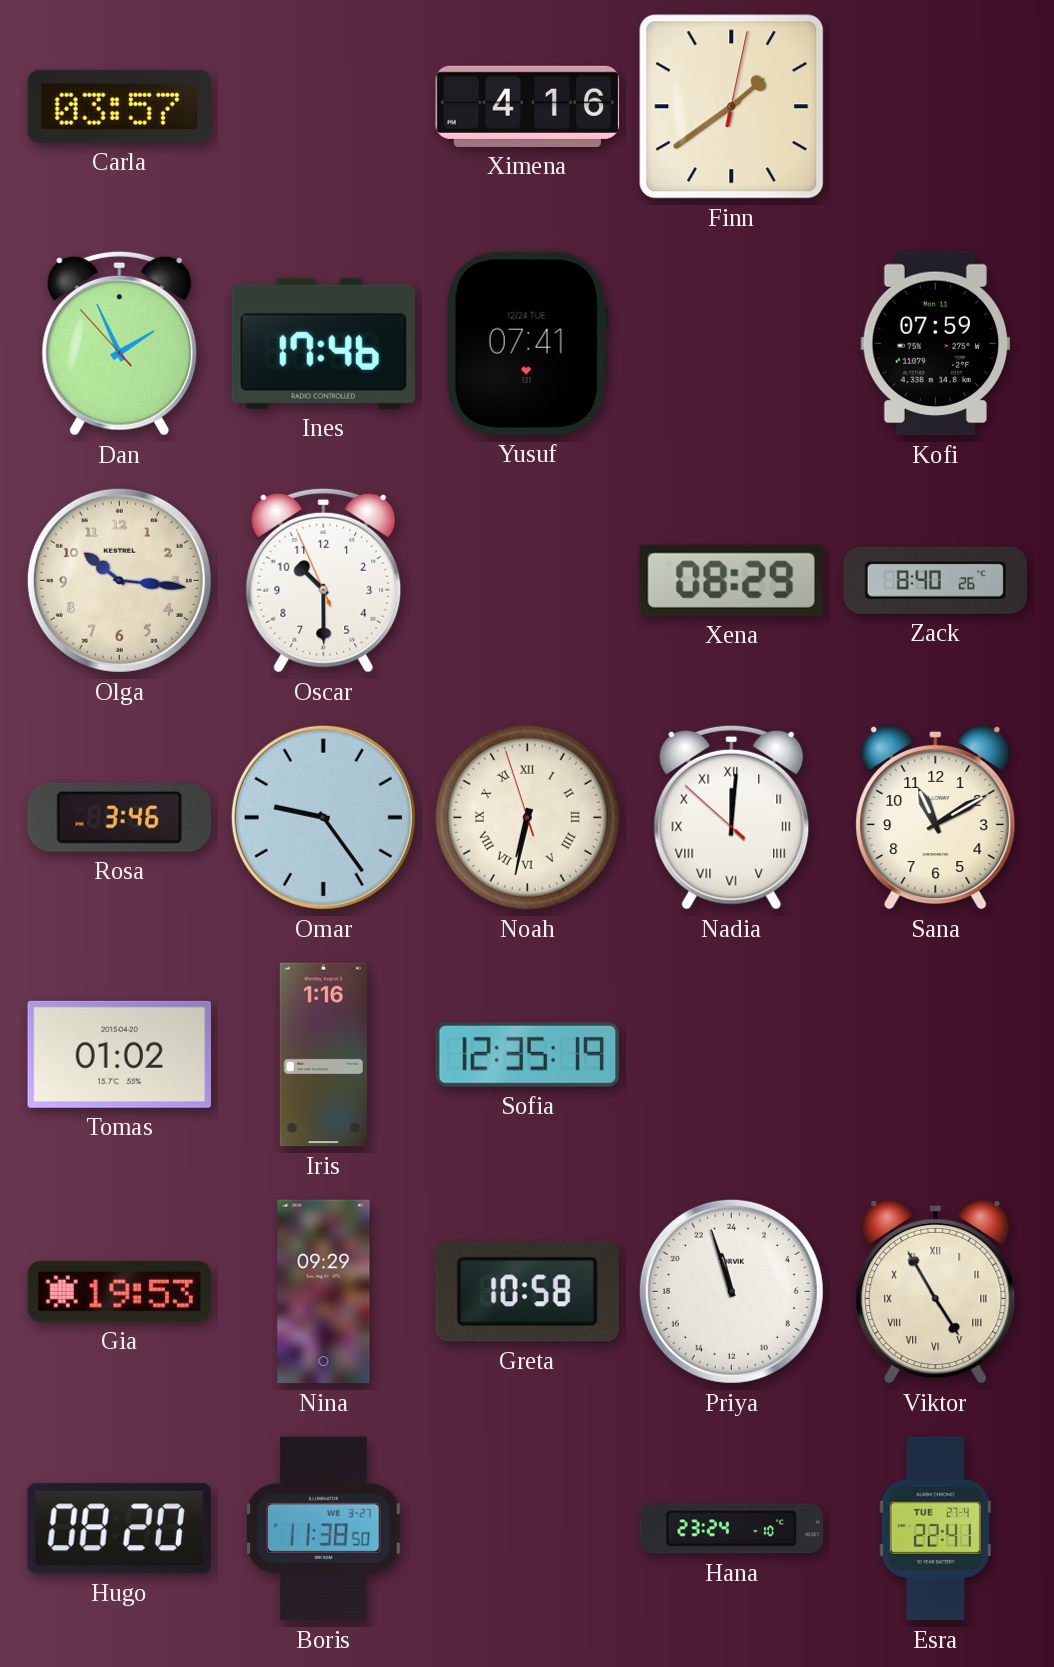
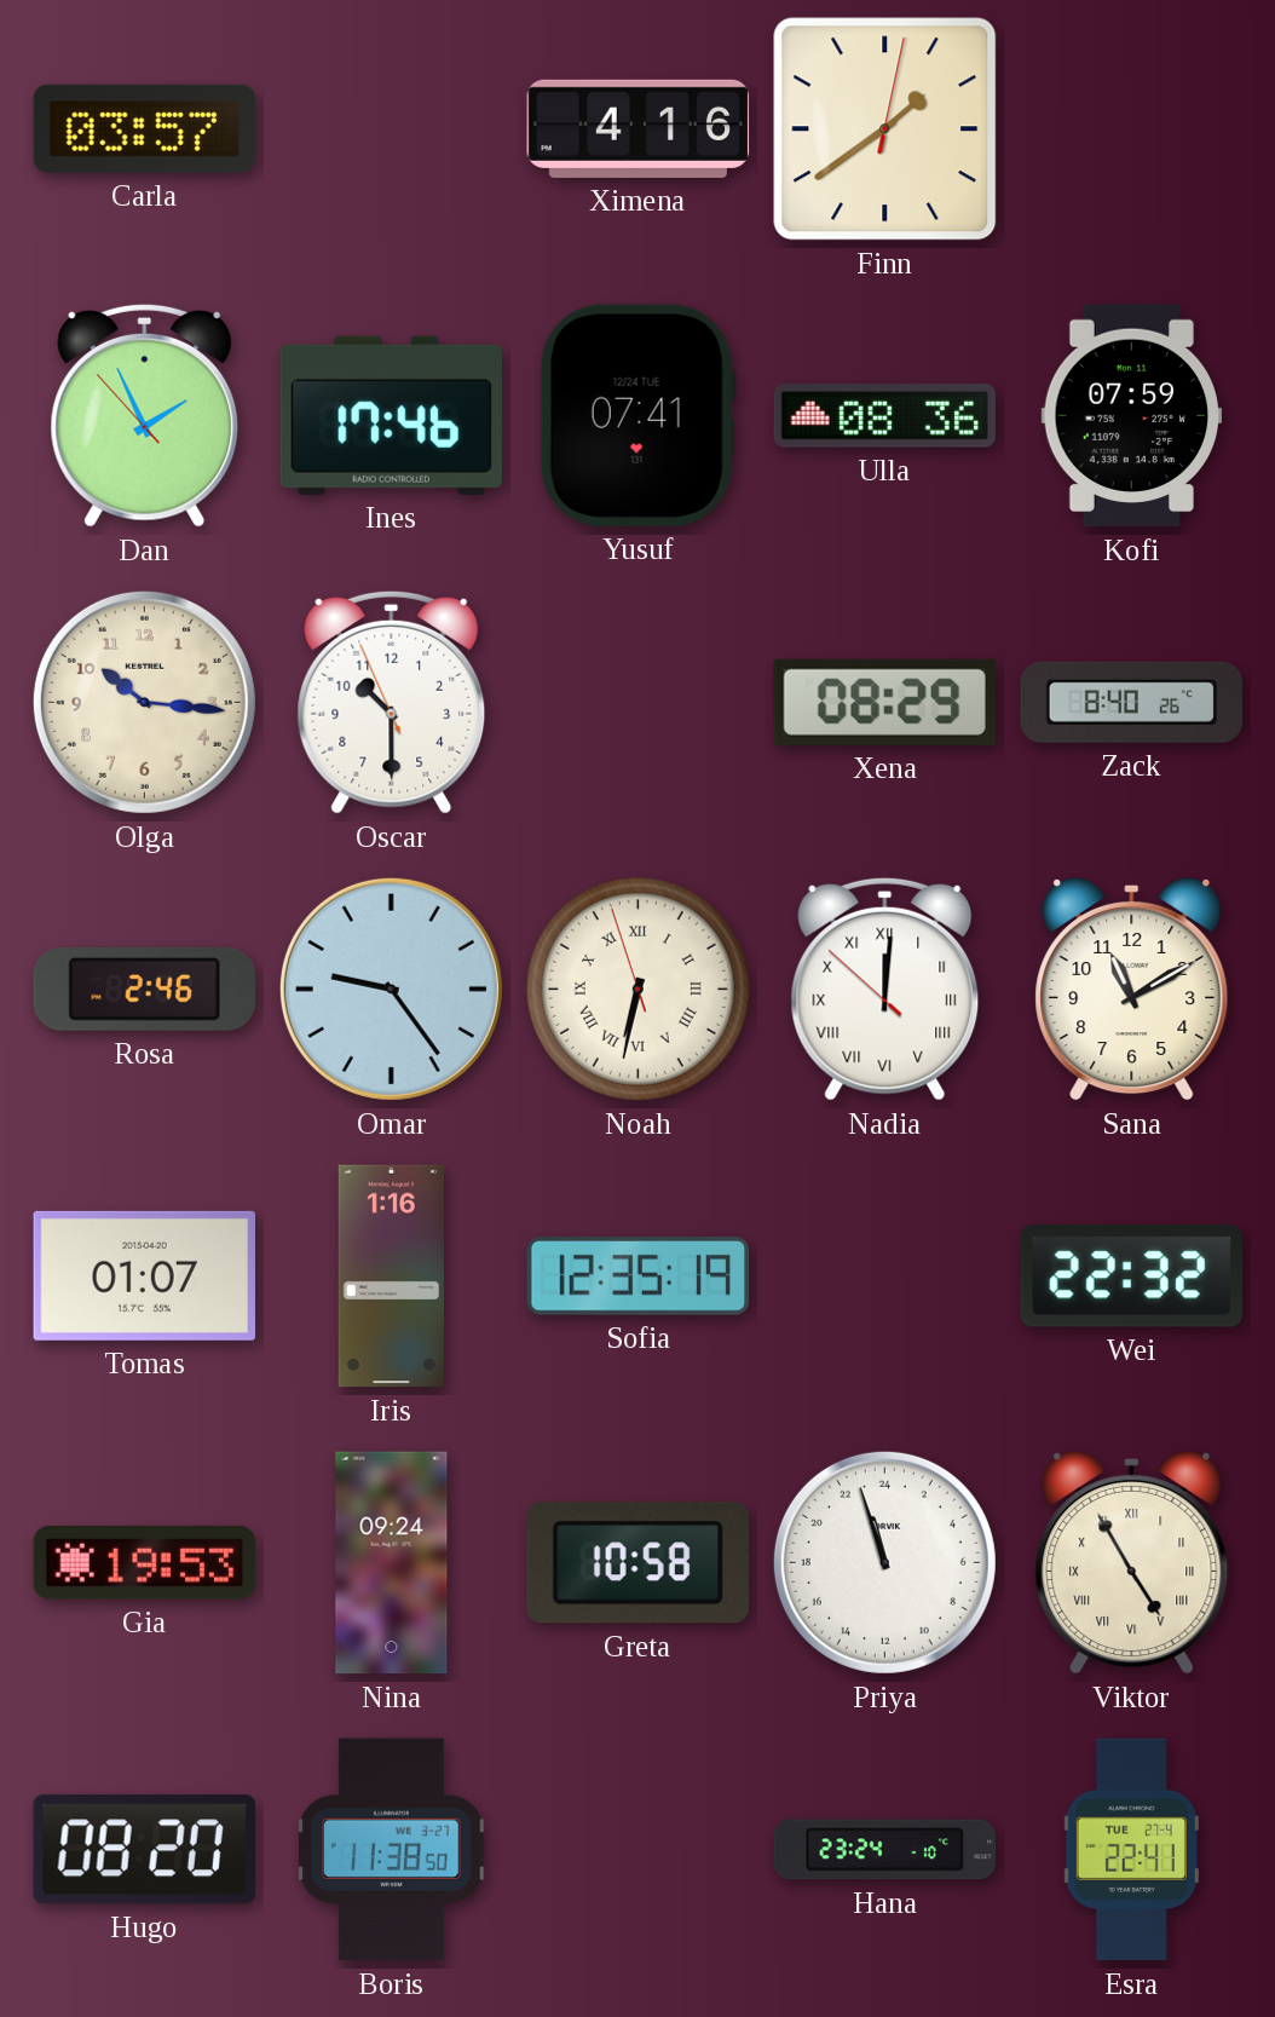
Ulla: none -> 08:36 (884, 416)
Rosa: 3:46 -> 2:46 (144, 989)
Tomas: 01:02 -> 01:07 (144, 1275)
Wei: none -> 22:32 (1131, 1277)
Nina: 09:29 -> 09:24 (392, 1563)
